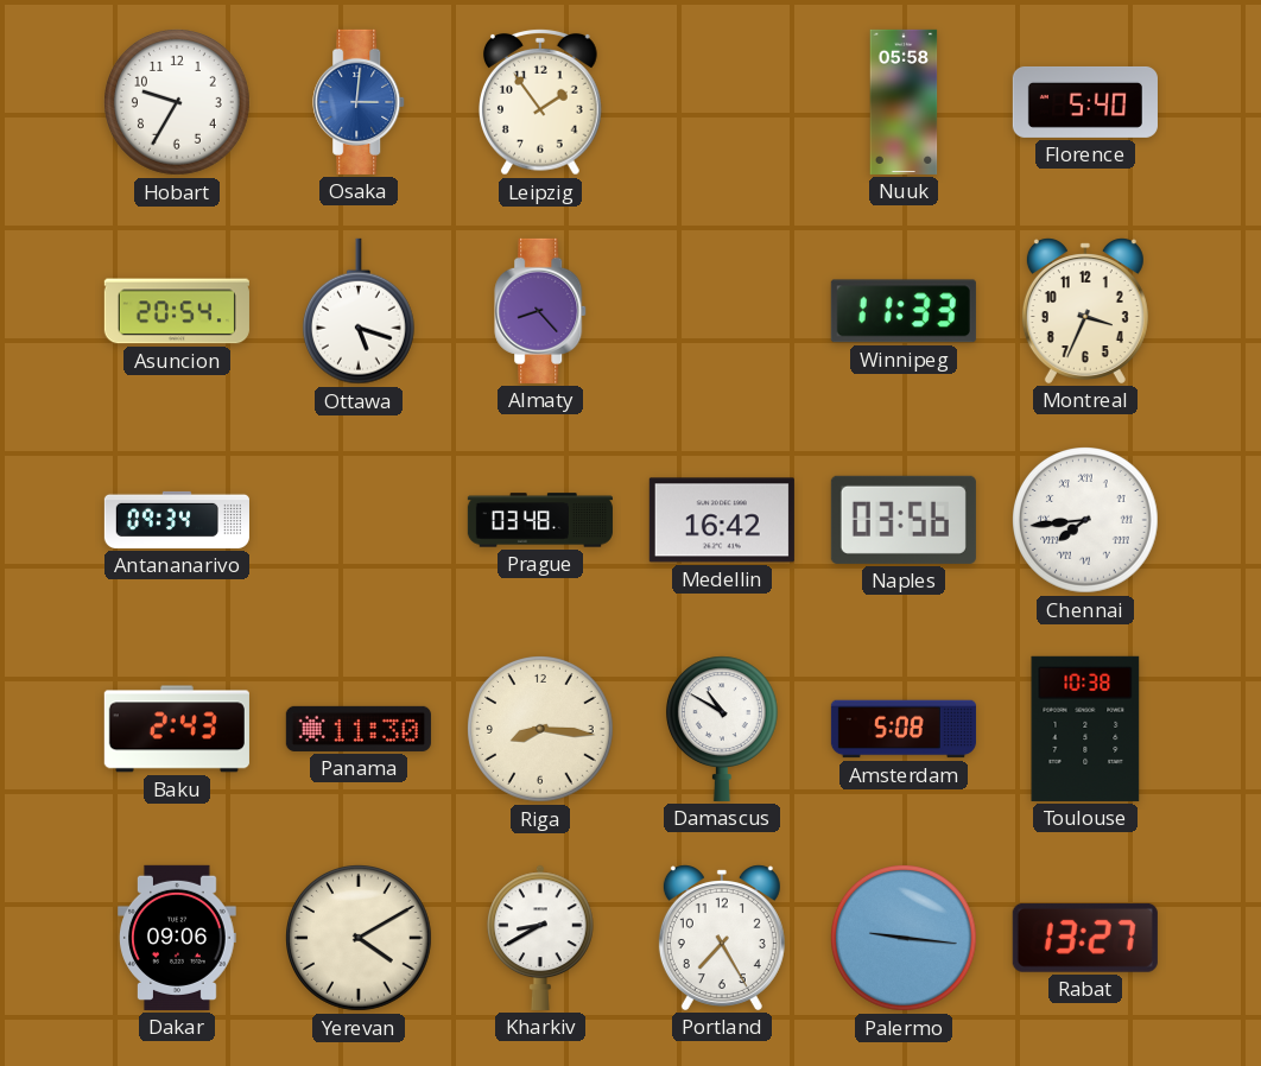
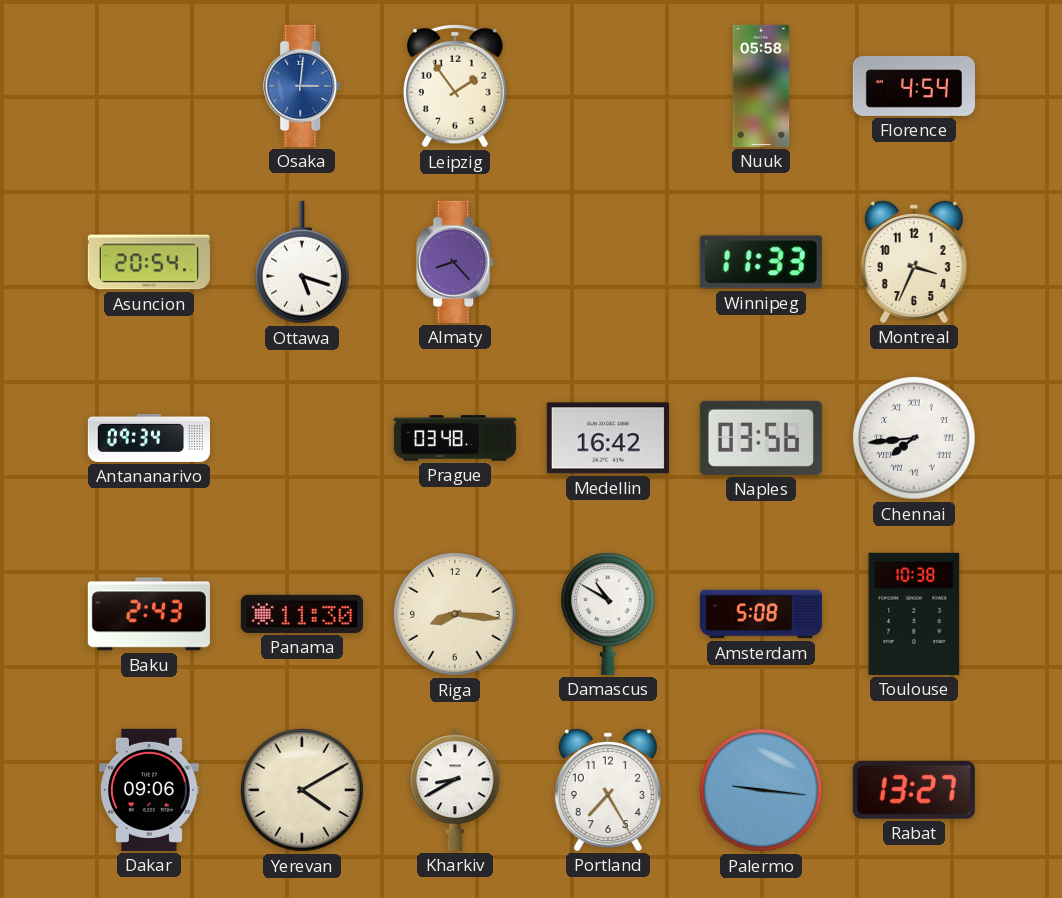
Hobart: 9:35 -> none (178, 103)
Florence: 5:40 -> 4:54 (914, 86)
